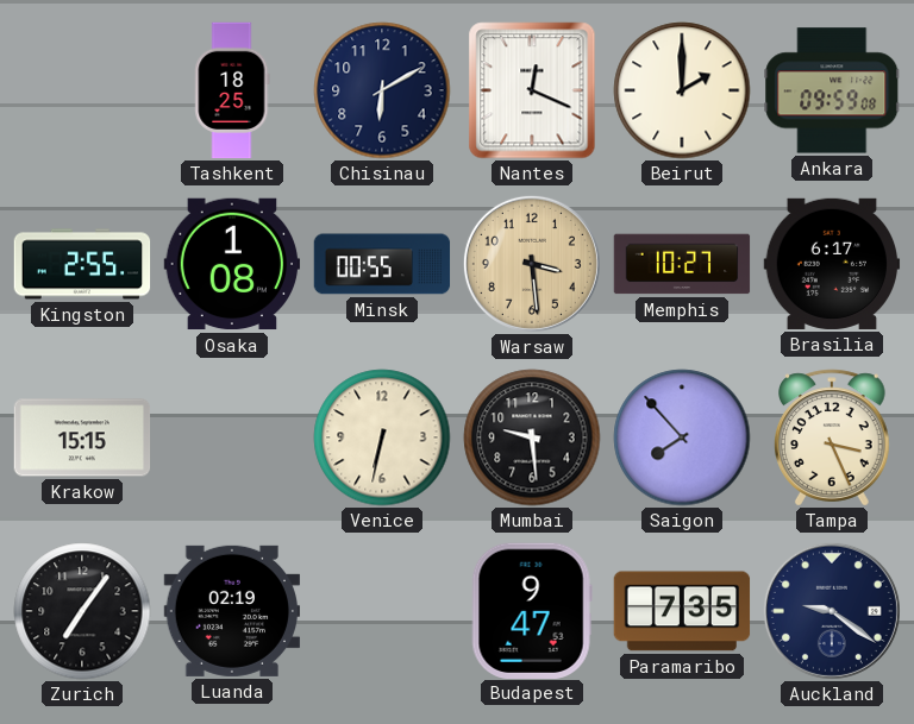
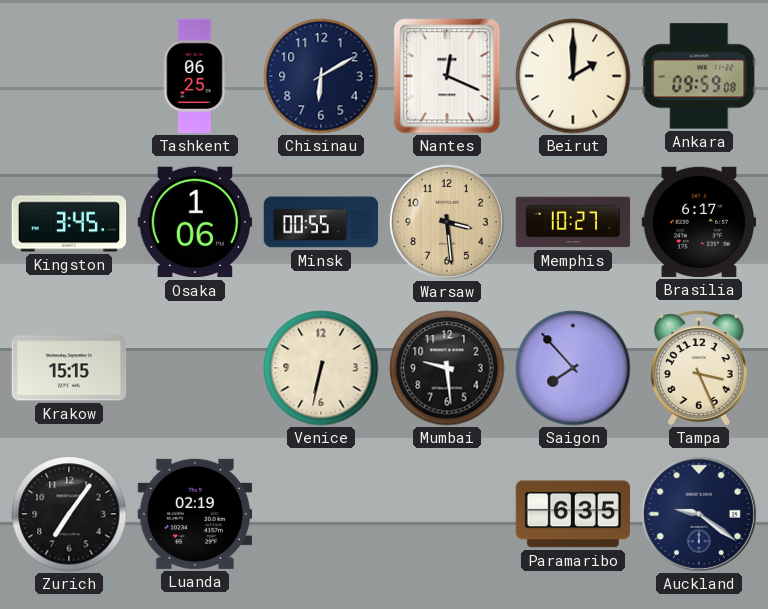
Tashkent: 18:25 -> 06:25 (195, 76)
Kingston: 2:55 -> 3:45 (69, 222)
Osaka: 1:08 -> 1:06 (195, 222)
Budapest: 9:47 -> none (532, 610)
Paramaribo: 7:35 -> 6:35 (573, 514)
